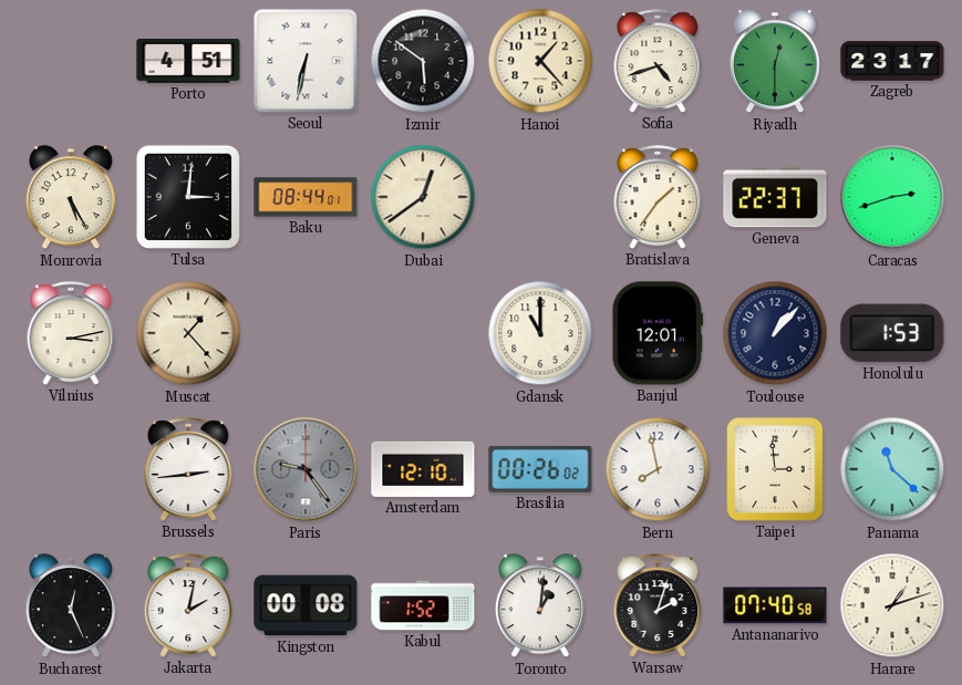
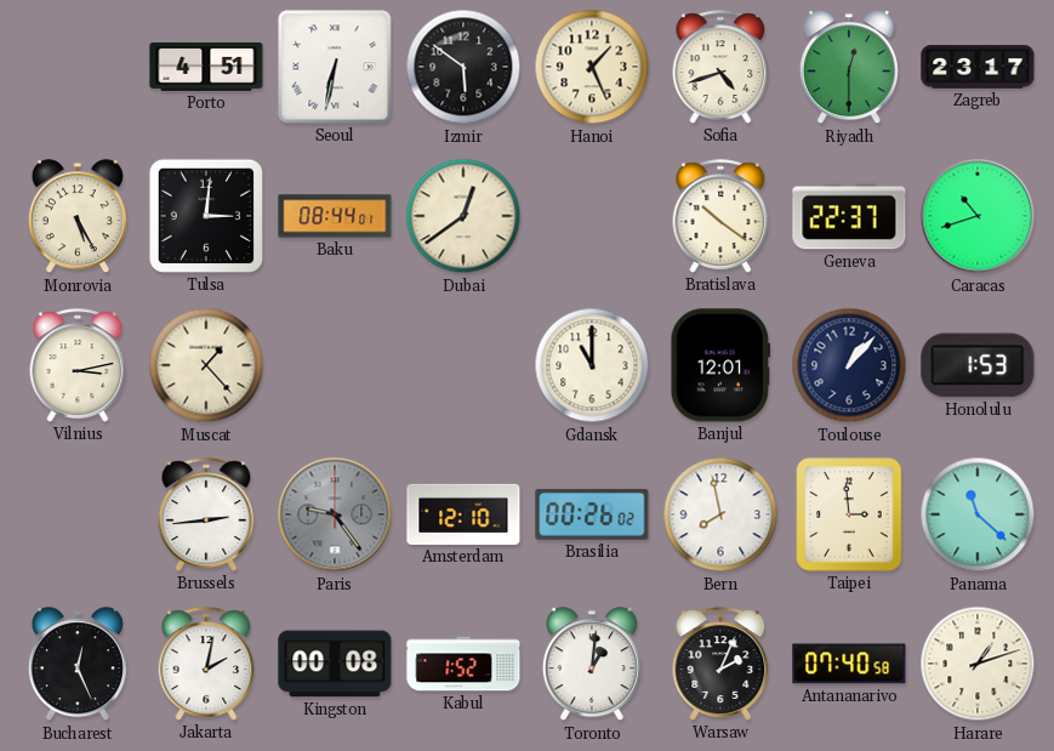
Hanoi: 1:23 -> 1:26 (592, 67)
Bratislava: 1:36 -> 10:21 (720, 216)
Caracas: 2:42 -> 10:42 (978, 216)
Warsaw: 2:03 -> 2:04 (720, 664)
